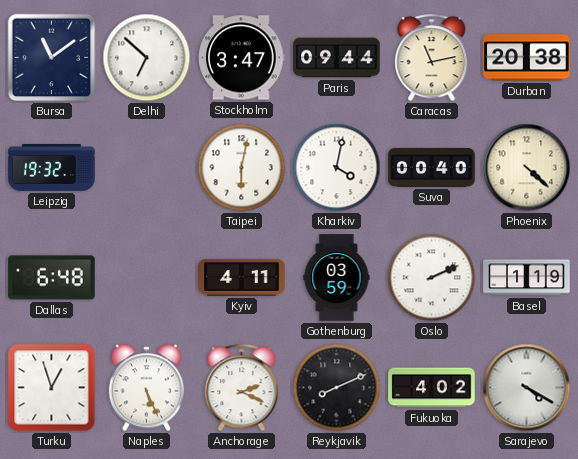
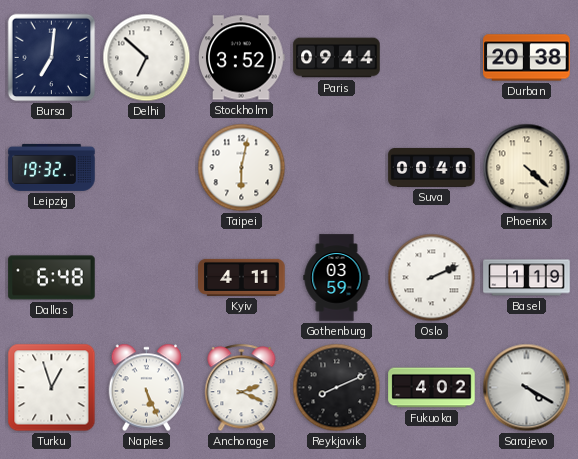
Bursa: 11:09 -> 7:01 (52, 58)
Stockholm: 3:47 -> 3:52 (242, 58)
Caracas: 11:13 -> none (432, 58)
Kharkiv: 4:02 -> none (337, 168)
